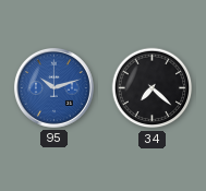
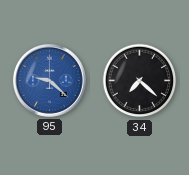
95: 10:12 -> 9:22 (49, 80)
